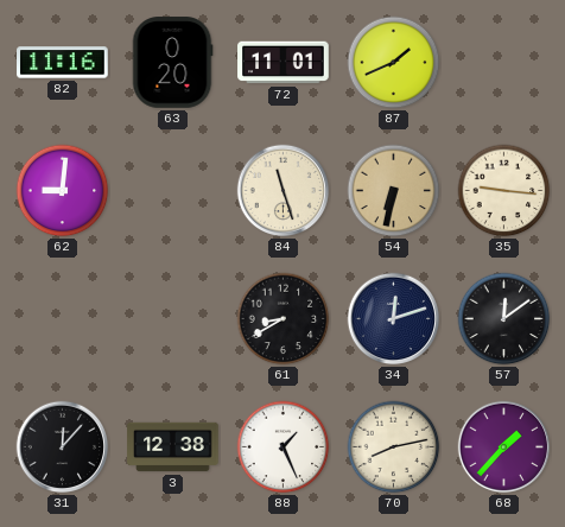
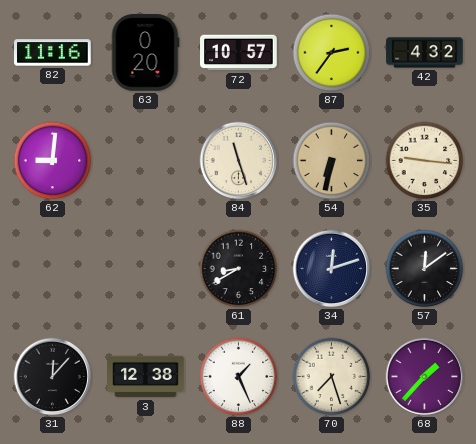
72: 11:01 -> 10:57 (239, 53)
87: 1:41 -> 2:36 (332, 53)
42: none -> 4:32 (425, 53)
70: 8:13 -> 7:27 (332, 377)
